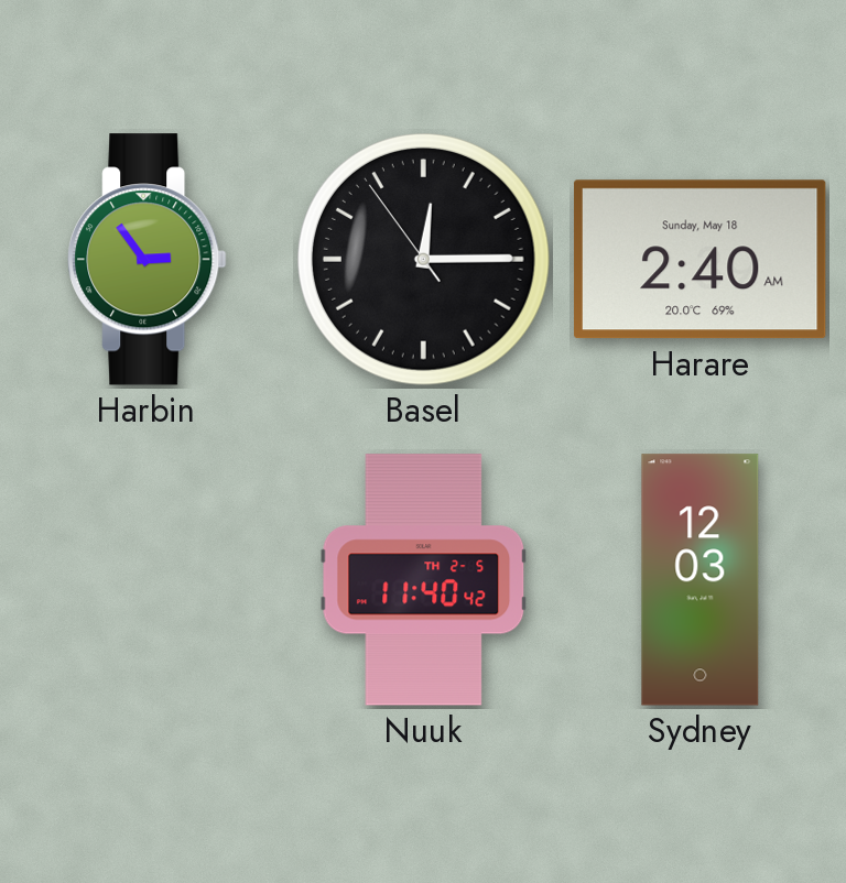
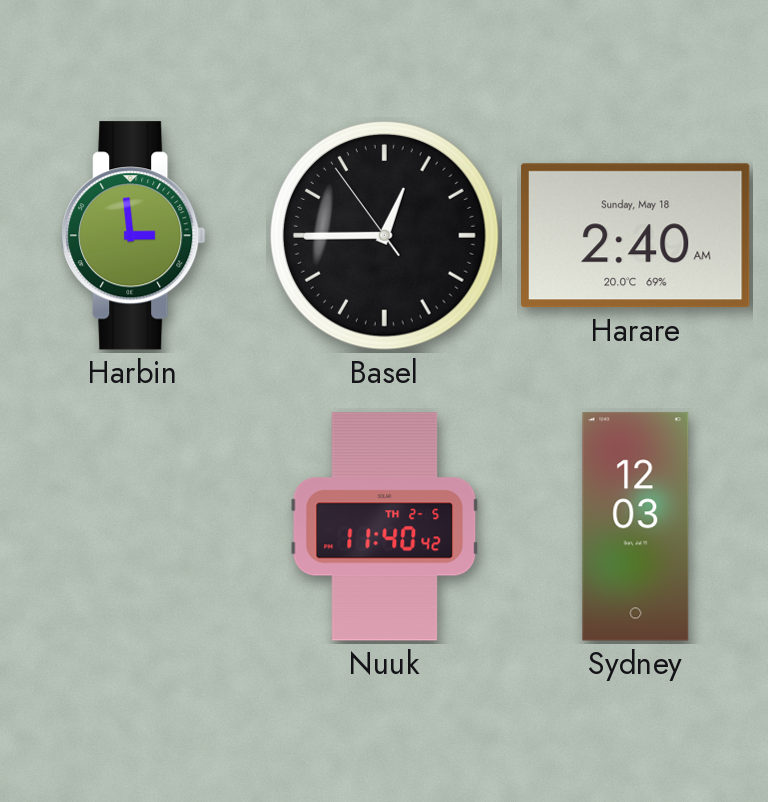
Harbin: 2:54 -> 2:59 (134, 236)
Basel: 12:14 -> 12:44 (385, 236)
